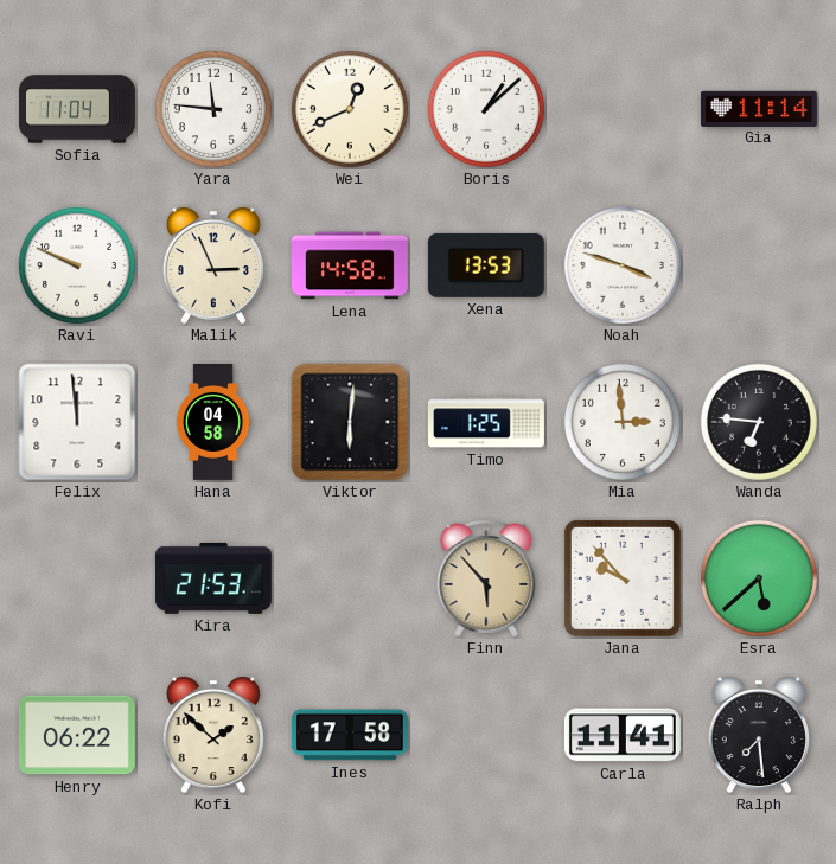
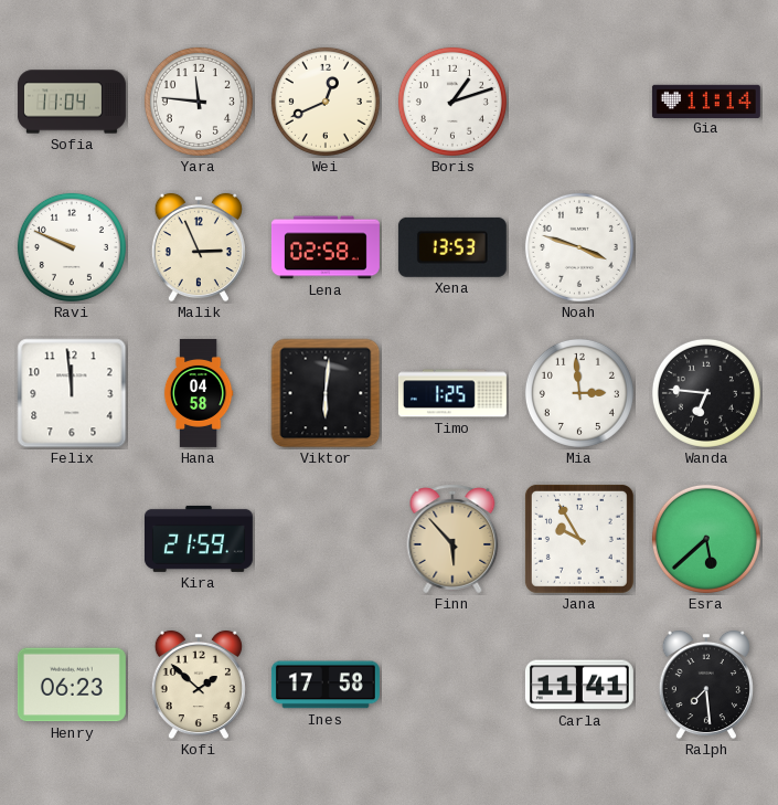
Boris: 1:08 -> 1:12 (452, 102)
Lena: 14:58 -> 02:58 (326, 247)
Kira: 21:53 -> 21:59 (199, 539)
Jana: 9:53 -> 9:55 (579, 539)
Henry: 06:22 -> 06:23 (72, 685)
